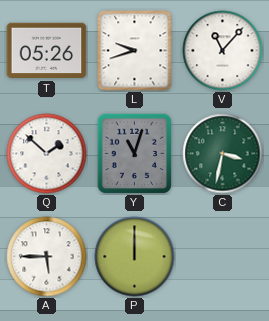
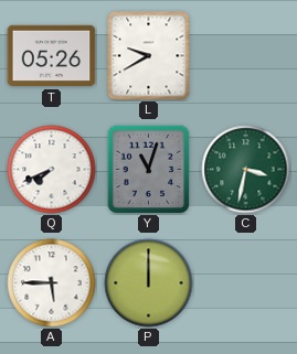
L: 9:42 -> 9:40 (149, 56)
V: 11:07 -> none (223, 51)
Q: 1:52 -> 7:41 (52, 170)
